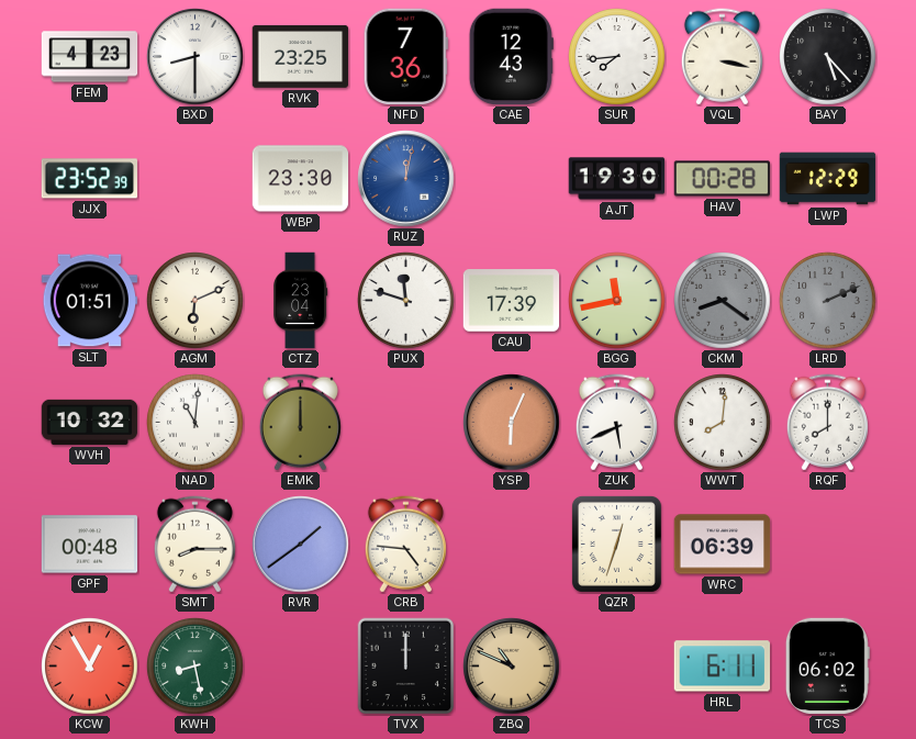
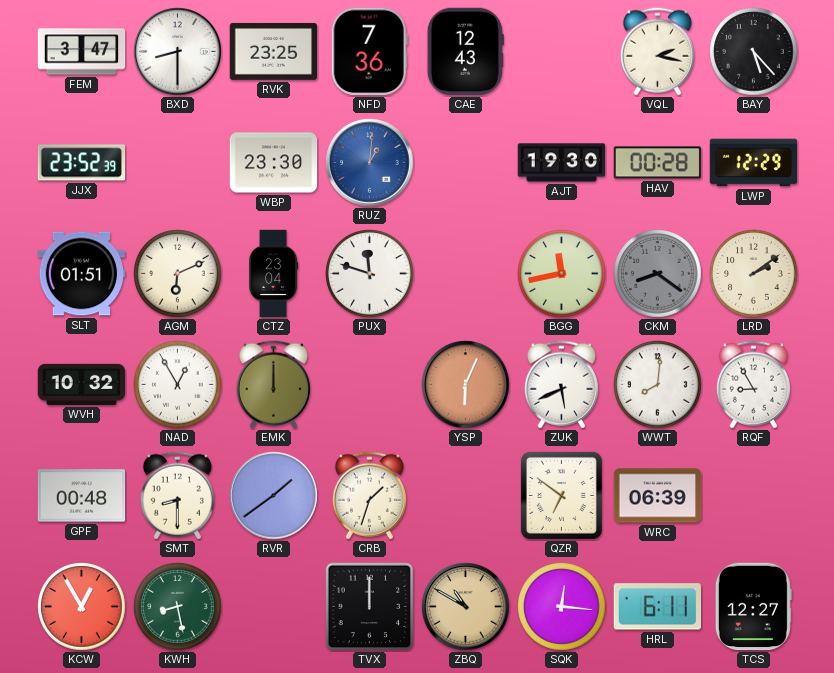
FEM: 4:23 -> 3:47 (82, 52)
SUR: 7:44 -> none (617, 57)
VQL: 3:17 -> 2:17 (657, 52)
RUZ: 12:02 -> 1:01 (370, 163)
CAU: 17:39 -> none (512, 301)
LRD: 2:11 -> 2:09 (754, 274)
LRD dial: grey -> cream (754, 274)
NAD: 11:01 -> 12:55 (178, 385)
RQF: 8:00 -> 8:55 (753, 385)
SMT: 8:15 -> 8:30 (177, 496)
CRB: 4:46 -> 1:33 (369, 496)
QZR: 12:33 -> 6:51 (561, 495)
ZBQ: 10:49 -> 10:50 (466, 607)
SQK: none -> 12:16 (562, 607)
TCS: 06:02 -> 12:27 (753, 607)
